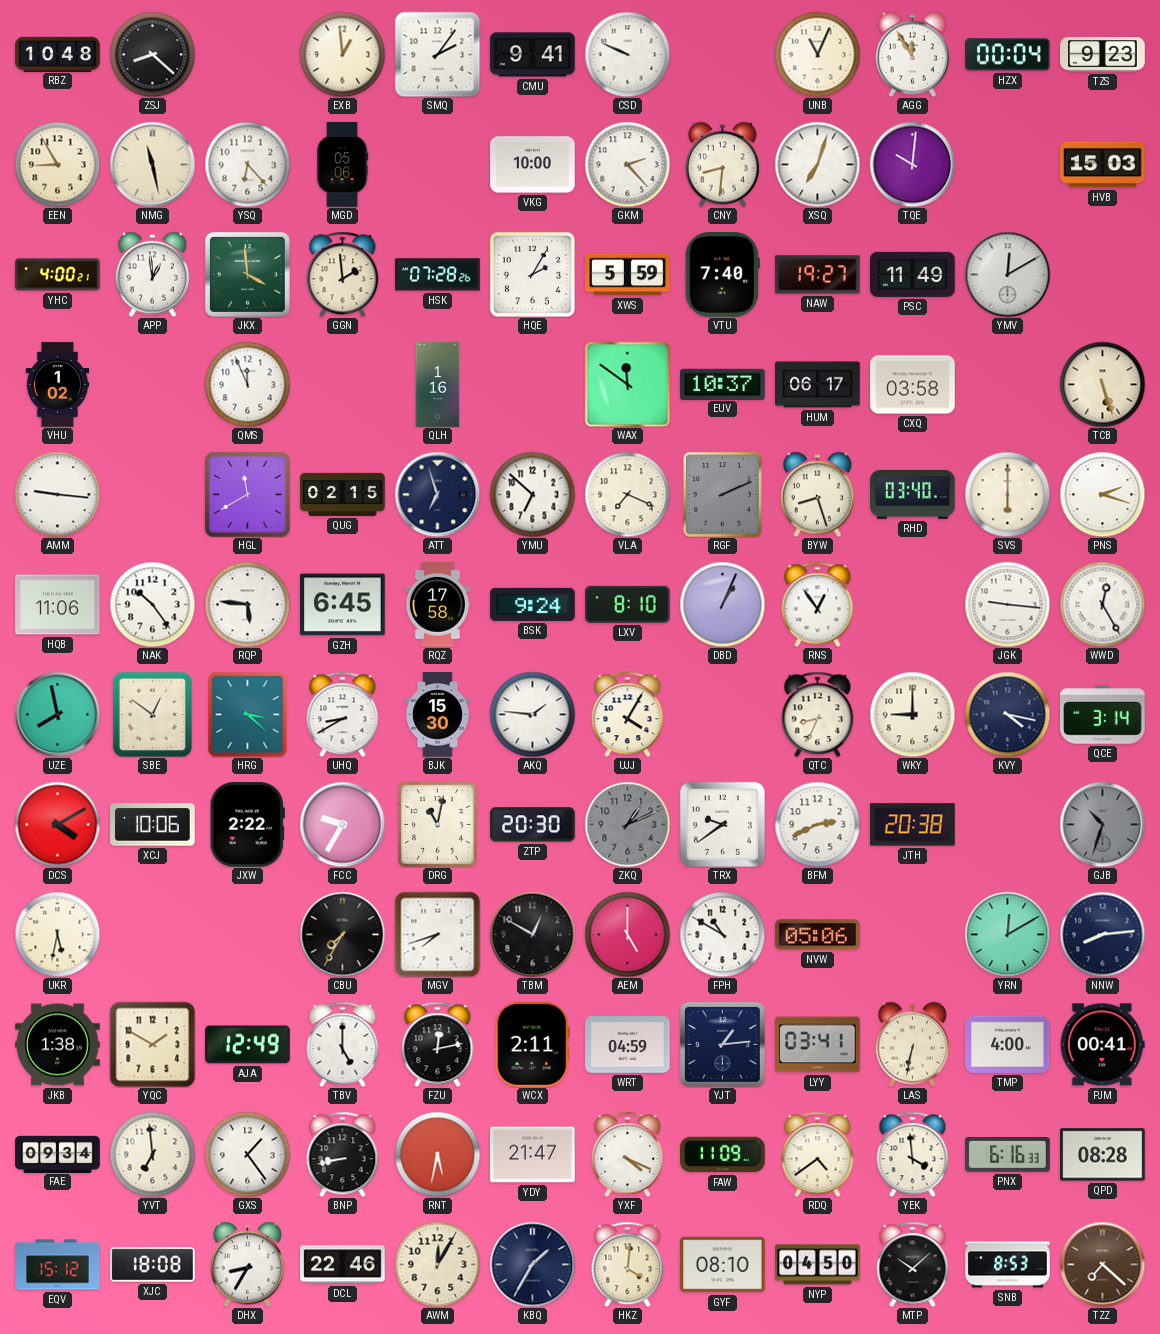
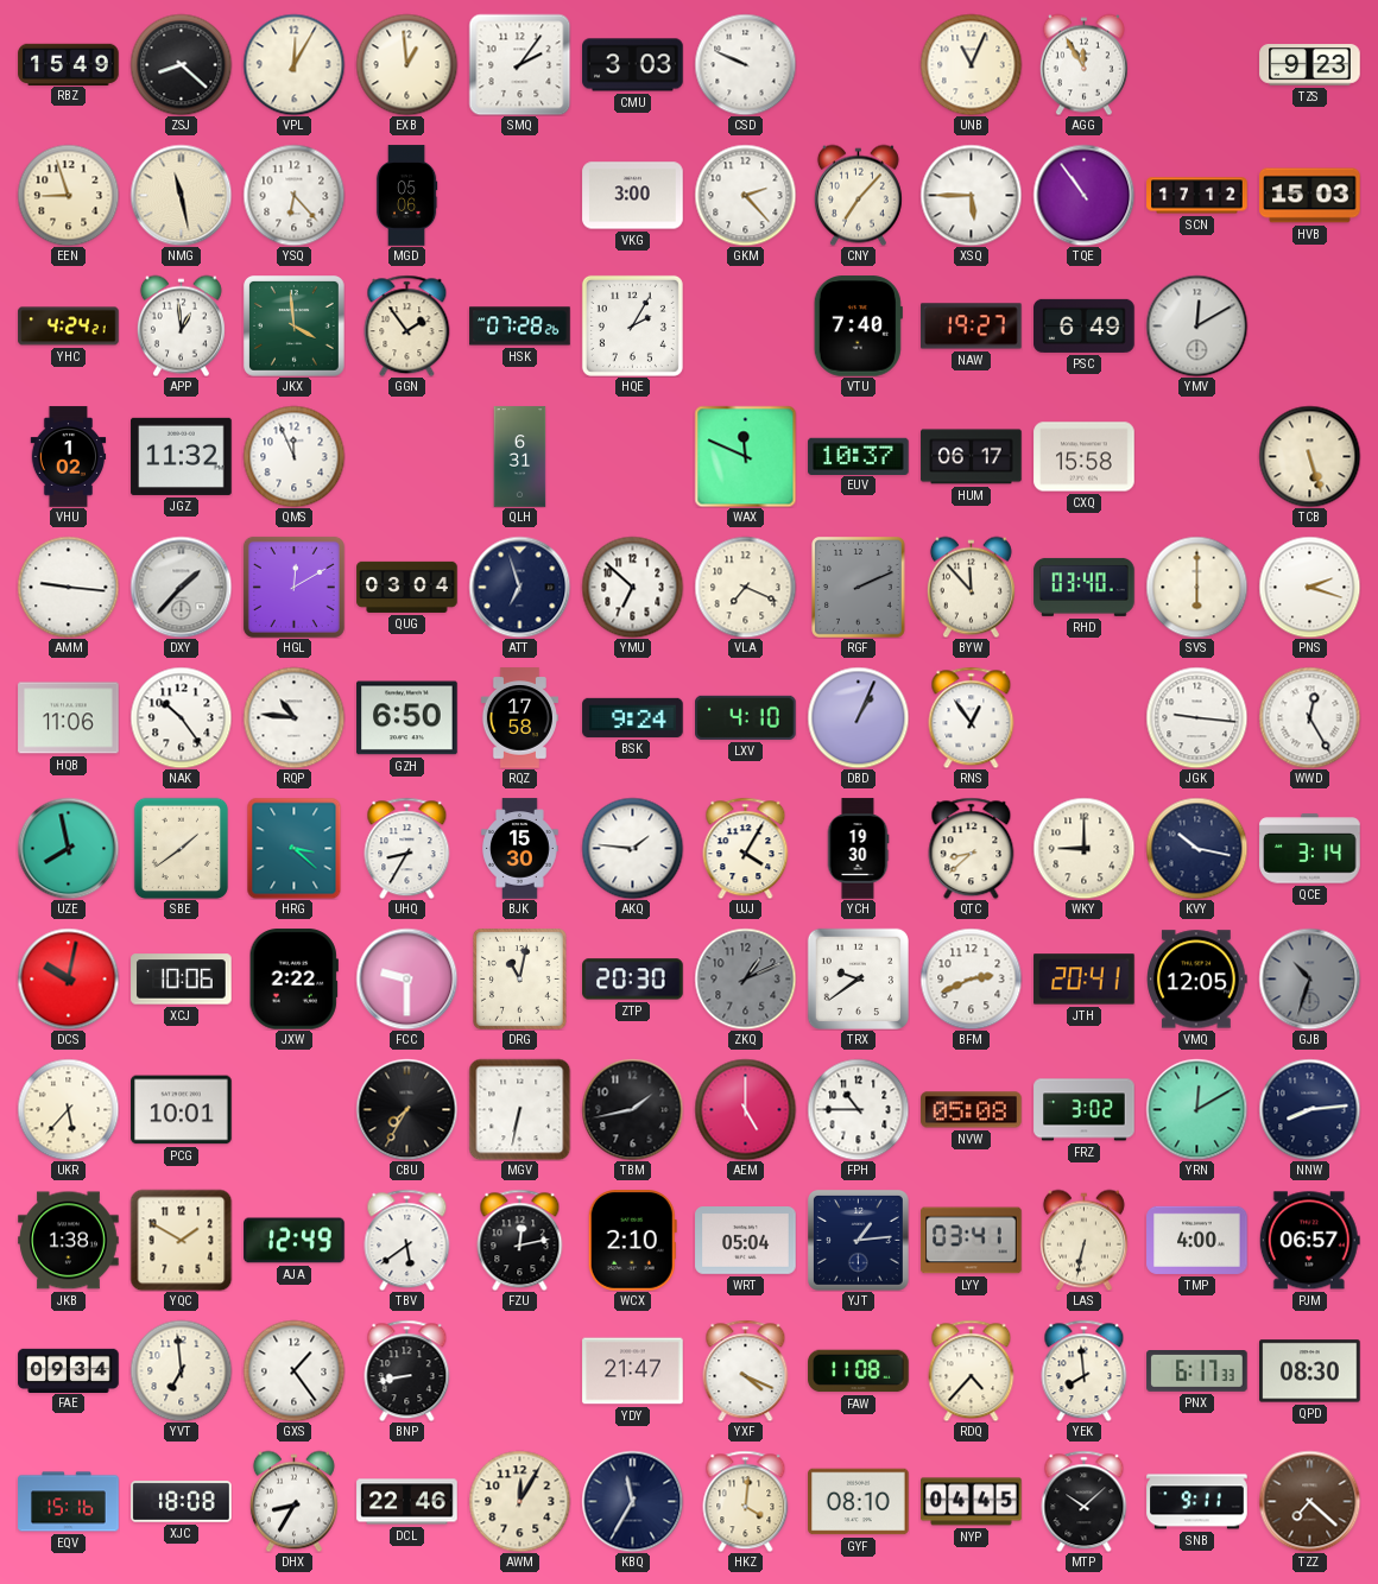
RBZ: 10:48 -> 15:49 (69, 64)
VPL: none -> 12:05 (293, 64)
CMU: 9:41 -> 3:03 (633, 65)
HZX: 00:04 -> none (1008, 55)
EEN: 8:55 -> 8:57 (68, 195)
VKG: 10:00 -> 3:00 (633, 196)
CNY: 8:31 -> 7:07 (858, 195)
XSQ: 7:03 -> 5:45 (971, 195)
TQE: 10:01 -> 10:54 (1083, 195)
SCN: none -> 17:12 (1197, 196)
YHC: 4:00 -> 4:24 (69, 327)
GGN: 1:59 -> 1:54 (407, 325)
XWS: 5:59 -> none (628, 275)
PSC: 11:49 -> 6:49 (1085, 325)
JGZ: none -> 11:32 (182, 456)
QLH: 1:16 -> 6:31 (520, 457)
WAX: 11:51 -> 11:49 (745, 456)
CXQ: 03:58 -> 15:58 (1085, 457)
DXY: none -> 1:37 (181, 587)
HGL: 11:40 -> 12:10 (293, 587)
QUG: 02:15 -> 03:04 (407, 587)
BYW: 8:27 -> 11:53 (971, 587)
RQP: 5:46 -> 10:46 (293, 717)
GZH: 6:45 -> 6:50 (407, 718)
LXV: 8:10 -> 4:10 (746, 717)
SBE: 12:51 -> 1:39 (181, 848)
UHQ: 8:40 -> 8:35 (407, 848)
YCH: none -> 19:30 (858, 849)
QTC: 8:34 -> 8:38 (972, 848)
KVY: 4:17 -> 10:17 (1196, 848)
DCS: 4:10 -> 10:02 (68, 978)
FCC: 9:35 -> 9:30 (406, 978)
JTH: 20:38 -> 20:41 (1085, 980)
VMQ: none -> 12:05 (1197, 980)
UKR: 5:32 -> 5:37 (68, 1109)
PCG: none -> 10:01 (182, 1110)
MGV: 7:42 -> 6:32 (519, 1109)
TBM: 12:50 -> 1:43 (632, 1109)
FPH: 10:50 -> 10:45 (858, 1109)
NVW: 05:06 -> 05:08 (972, 1110)
FRZ: none -> 3:02 (1085, 1110)
TBV: 5:00 -> 5:39 (407, 1240)
WCX: 2:11 -> 2:10 (632, 1241)
WRT: 04:59 -> 05:04 (746, 1241)
PJM: 00:41 -> 06:57 (1309, 1241)
RNT: 5:32 -> none (437, 1154)
FAW: 11:09 -> 11:08 (859, 1371)
RDQ: 4:39 -> 4:37 (972, 1370)
YEK: 3:59 -> 7:59 (1085, 1370)
PNX: 6:16 -> 6:17 (1197, 1371)
QPD: 08:28 -> 08:30 (1310, 1371)
EQV: 15:12 -> 15:16 (69, 1502)
KBQ: 1:35 -> 11:35 (632, 1501)
NYP: 04:50 -> 04:45 (972, 1502)
SNB: 8:53 -> 9:11 (1197, 1502)
